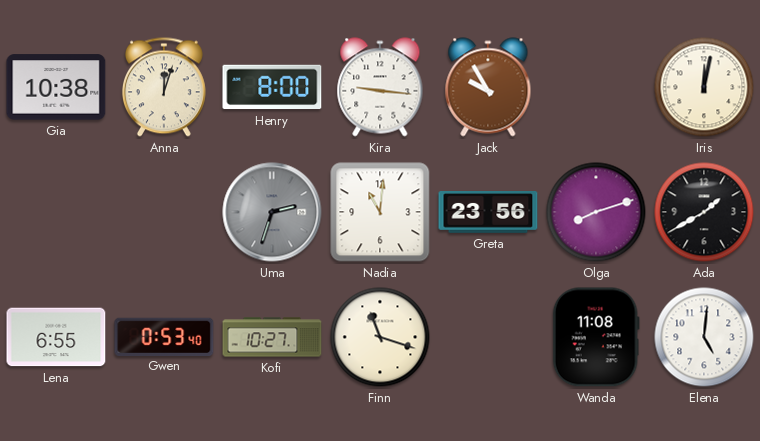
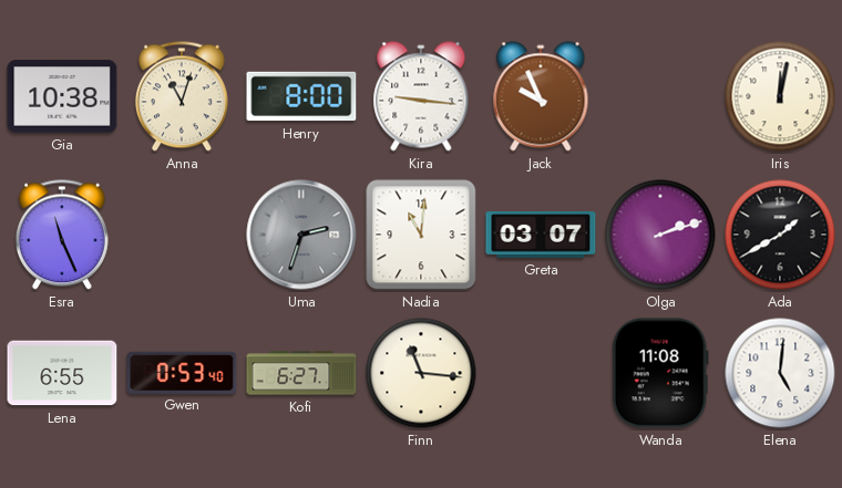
Anna: 12:03 -> 11:03 (182, 96)
Jack: 9:55 -> 9:56 (541, 96)
Esra: none -> 11:26 (62, 235)
Greta: 23:56 -> 03:07 (541, 236)
Olga: 8:12 -> 2:12 (660, 235)
Kofi: 10:27 -> 6:27 (301, 373)
Finn: 11:18 -> 11:16 (421, 373)
